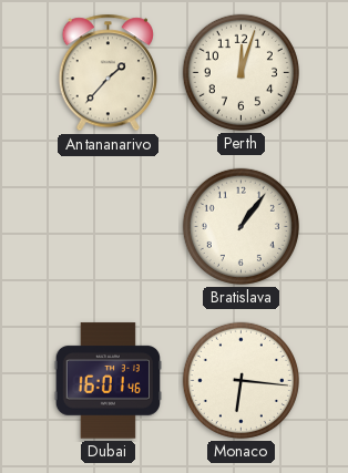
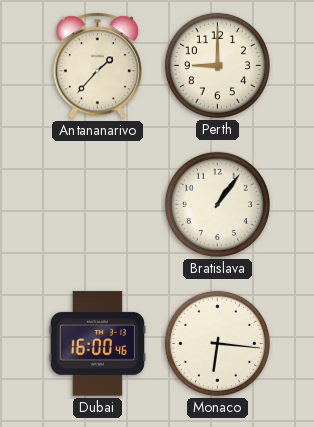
Perth: 12:03 -> 9:00 (217, 65)
Dubai: 16:01 -> 16:00 (97, 344)
